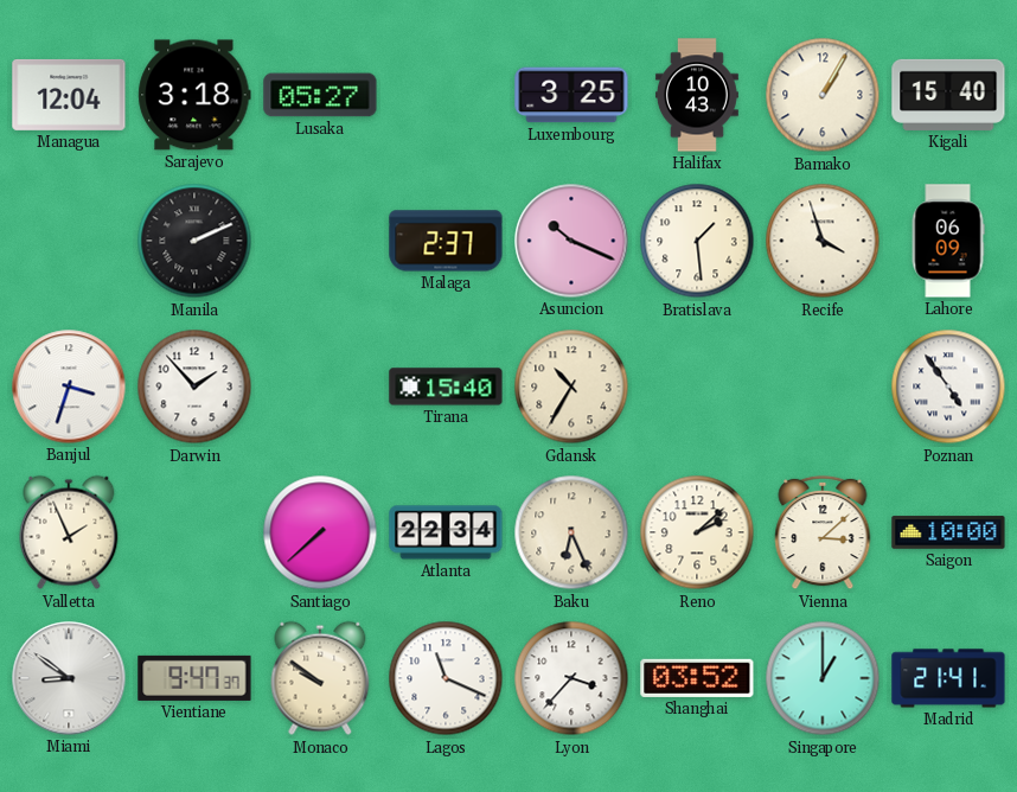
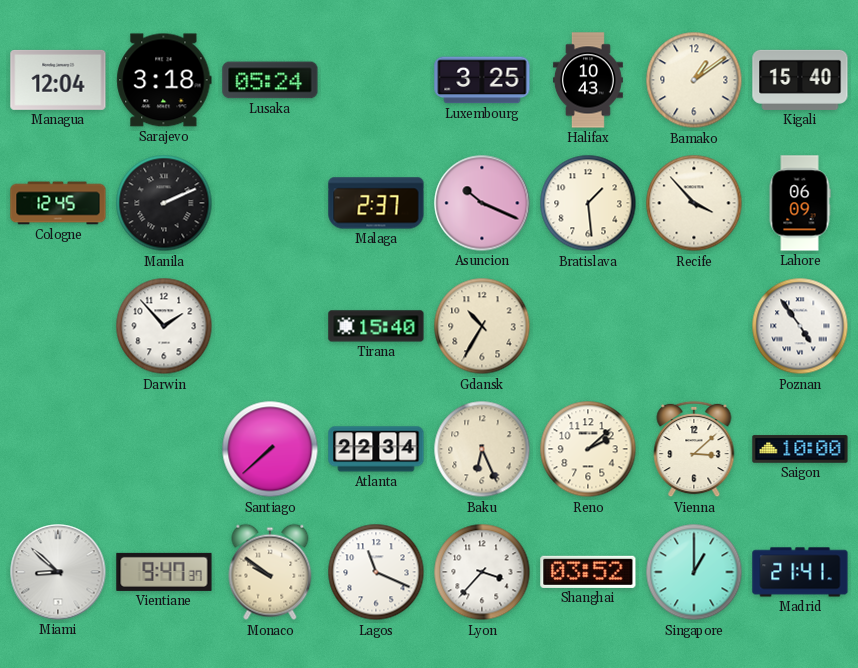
Lusaka: 05:27 -> 05:24 (270, 80)
Bamako: 1:05 -> 1:09 (694, 80)
Cologne: none -> 12:45 (58, 203)
Recife: 3:57 -> 3:53 (694, 203)
Banjul: 3:33 -> none (69, 387)
Valletta: 1:56 -> none (69, 532)
Miami: 8:51 -> 8:52 (58, 572)
